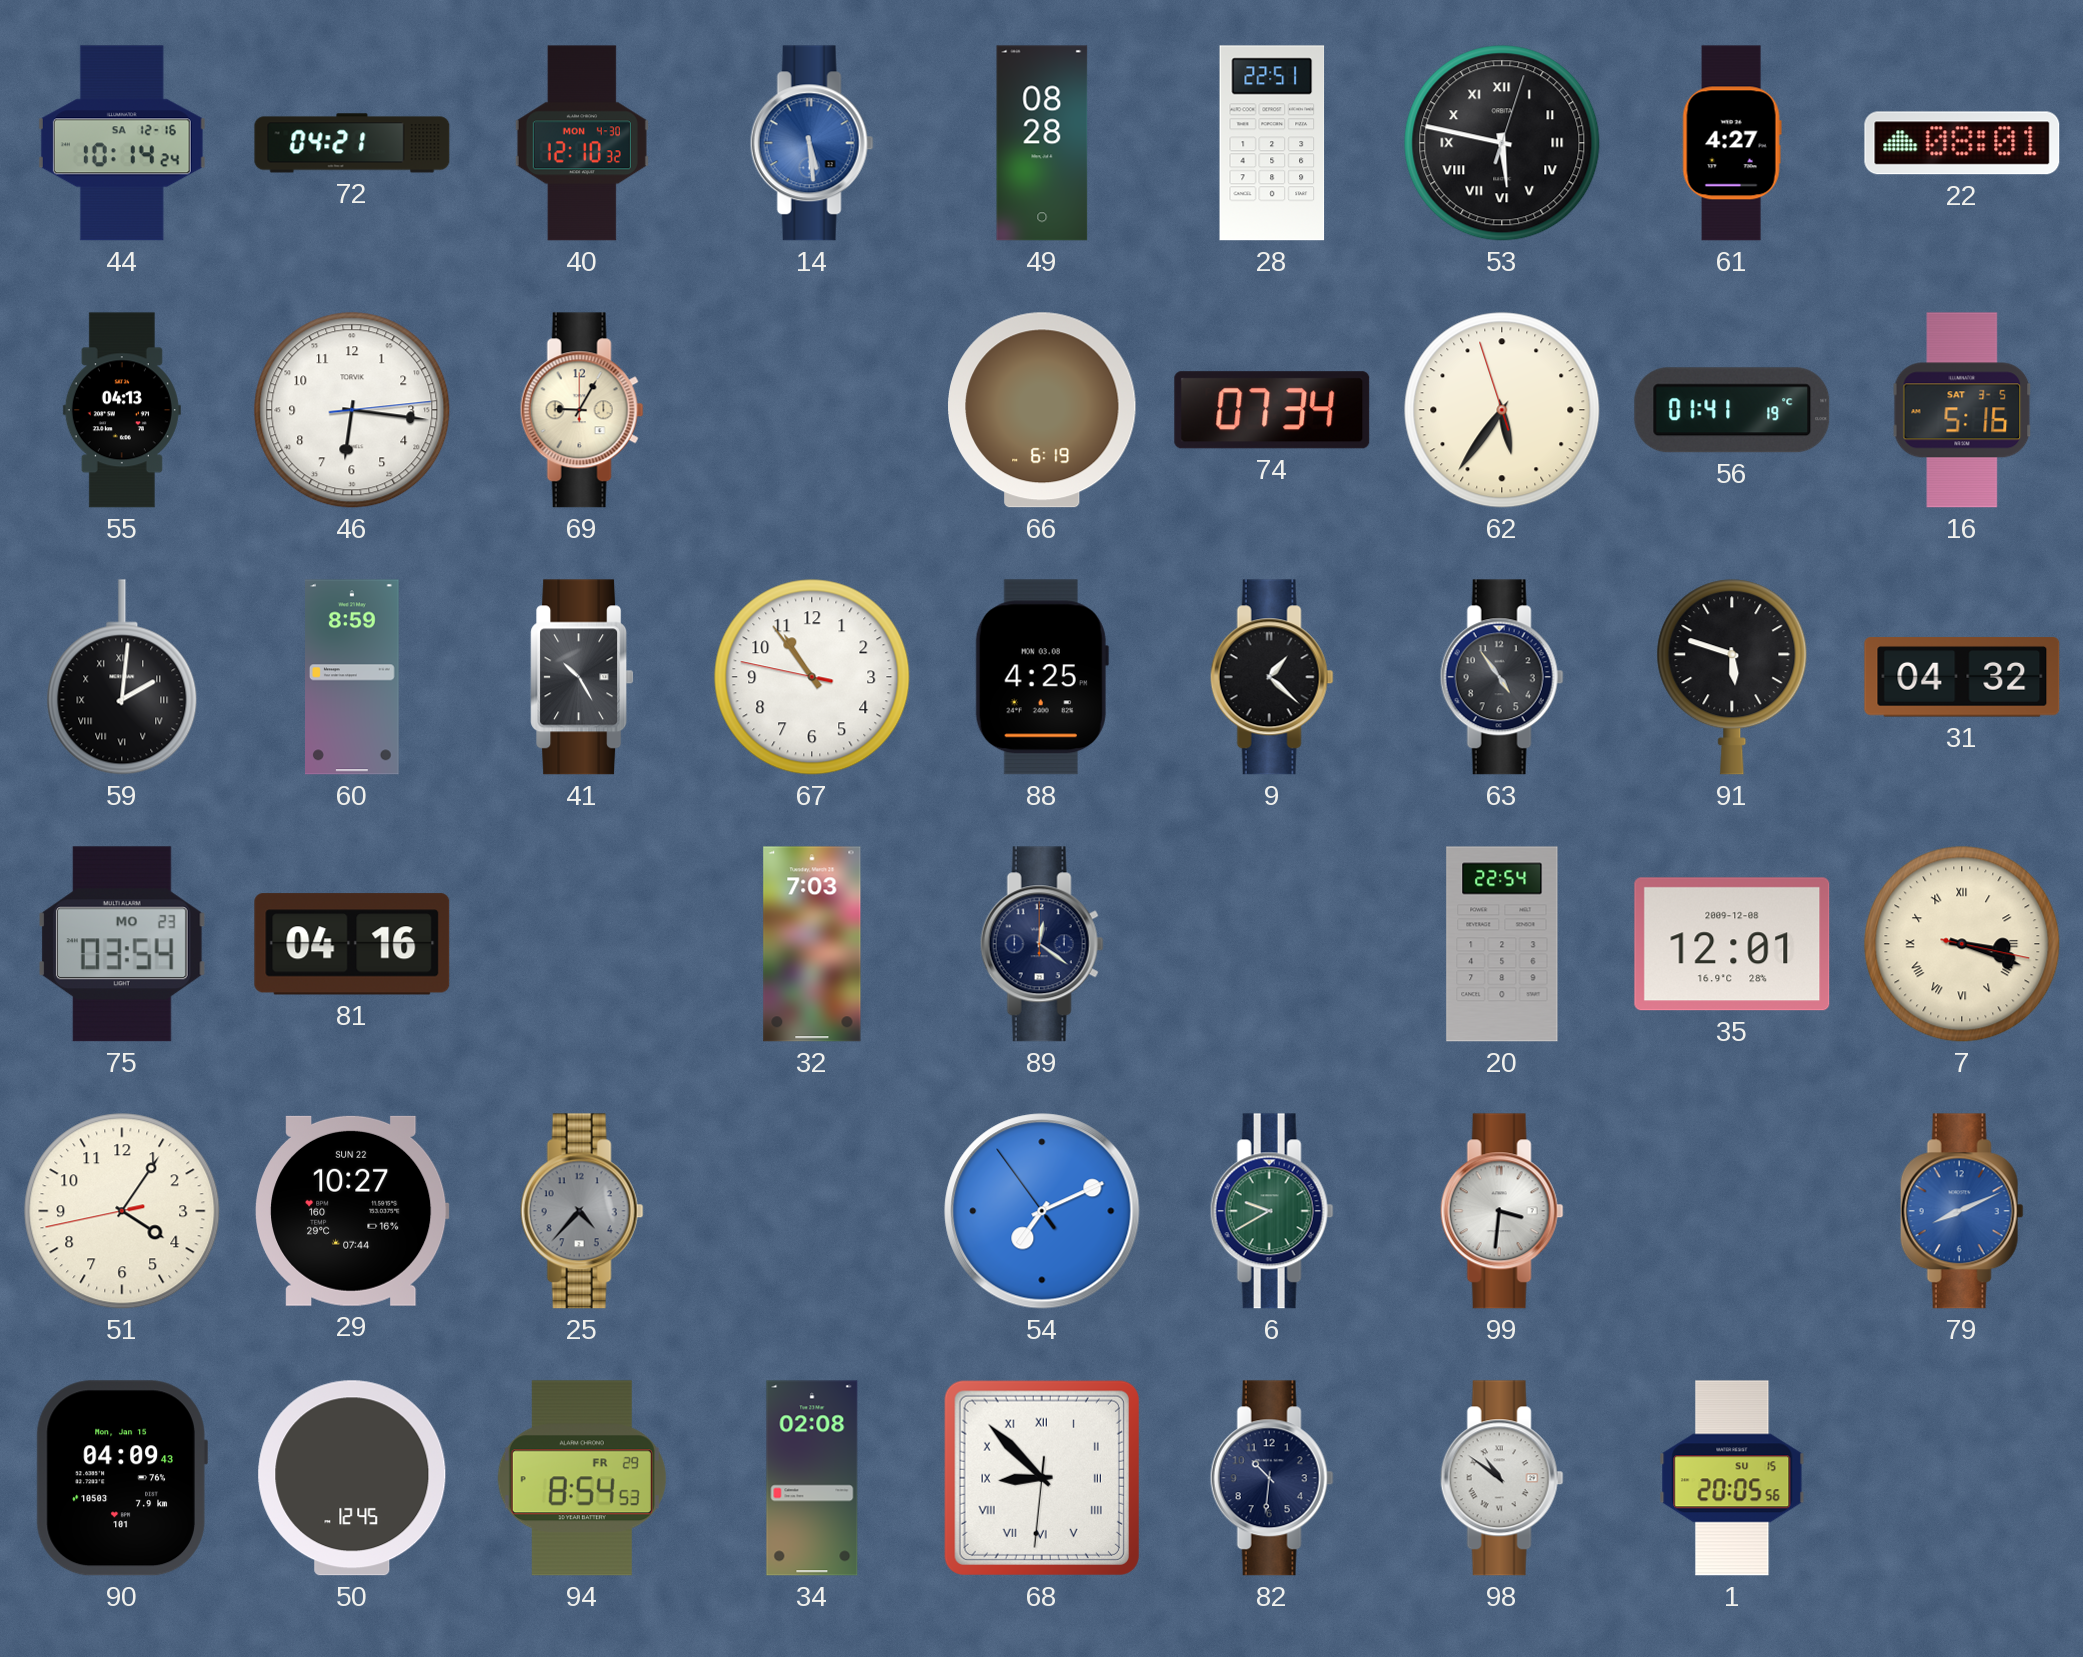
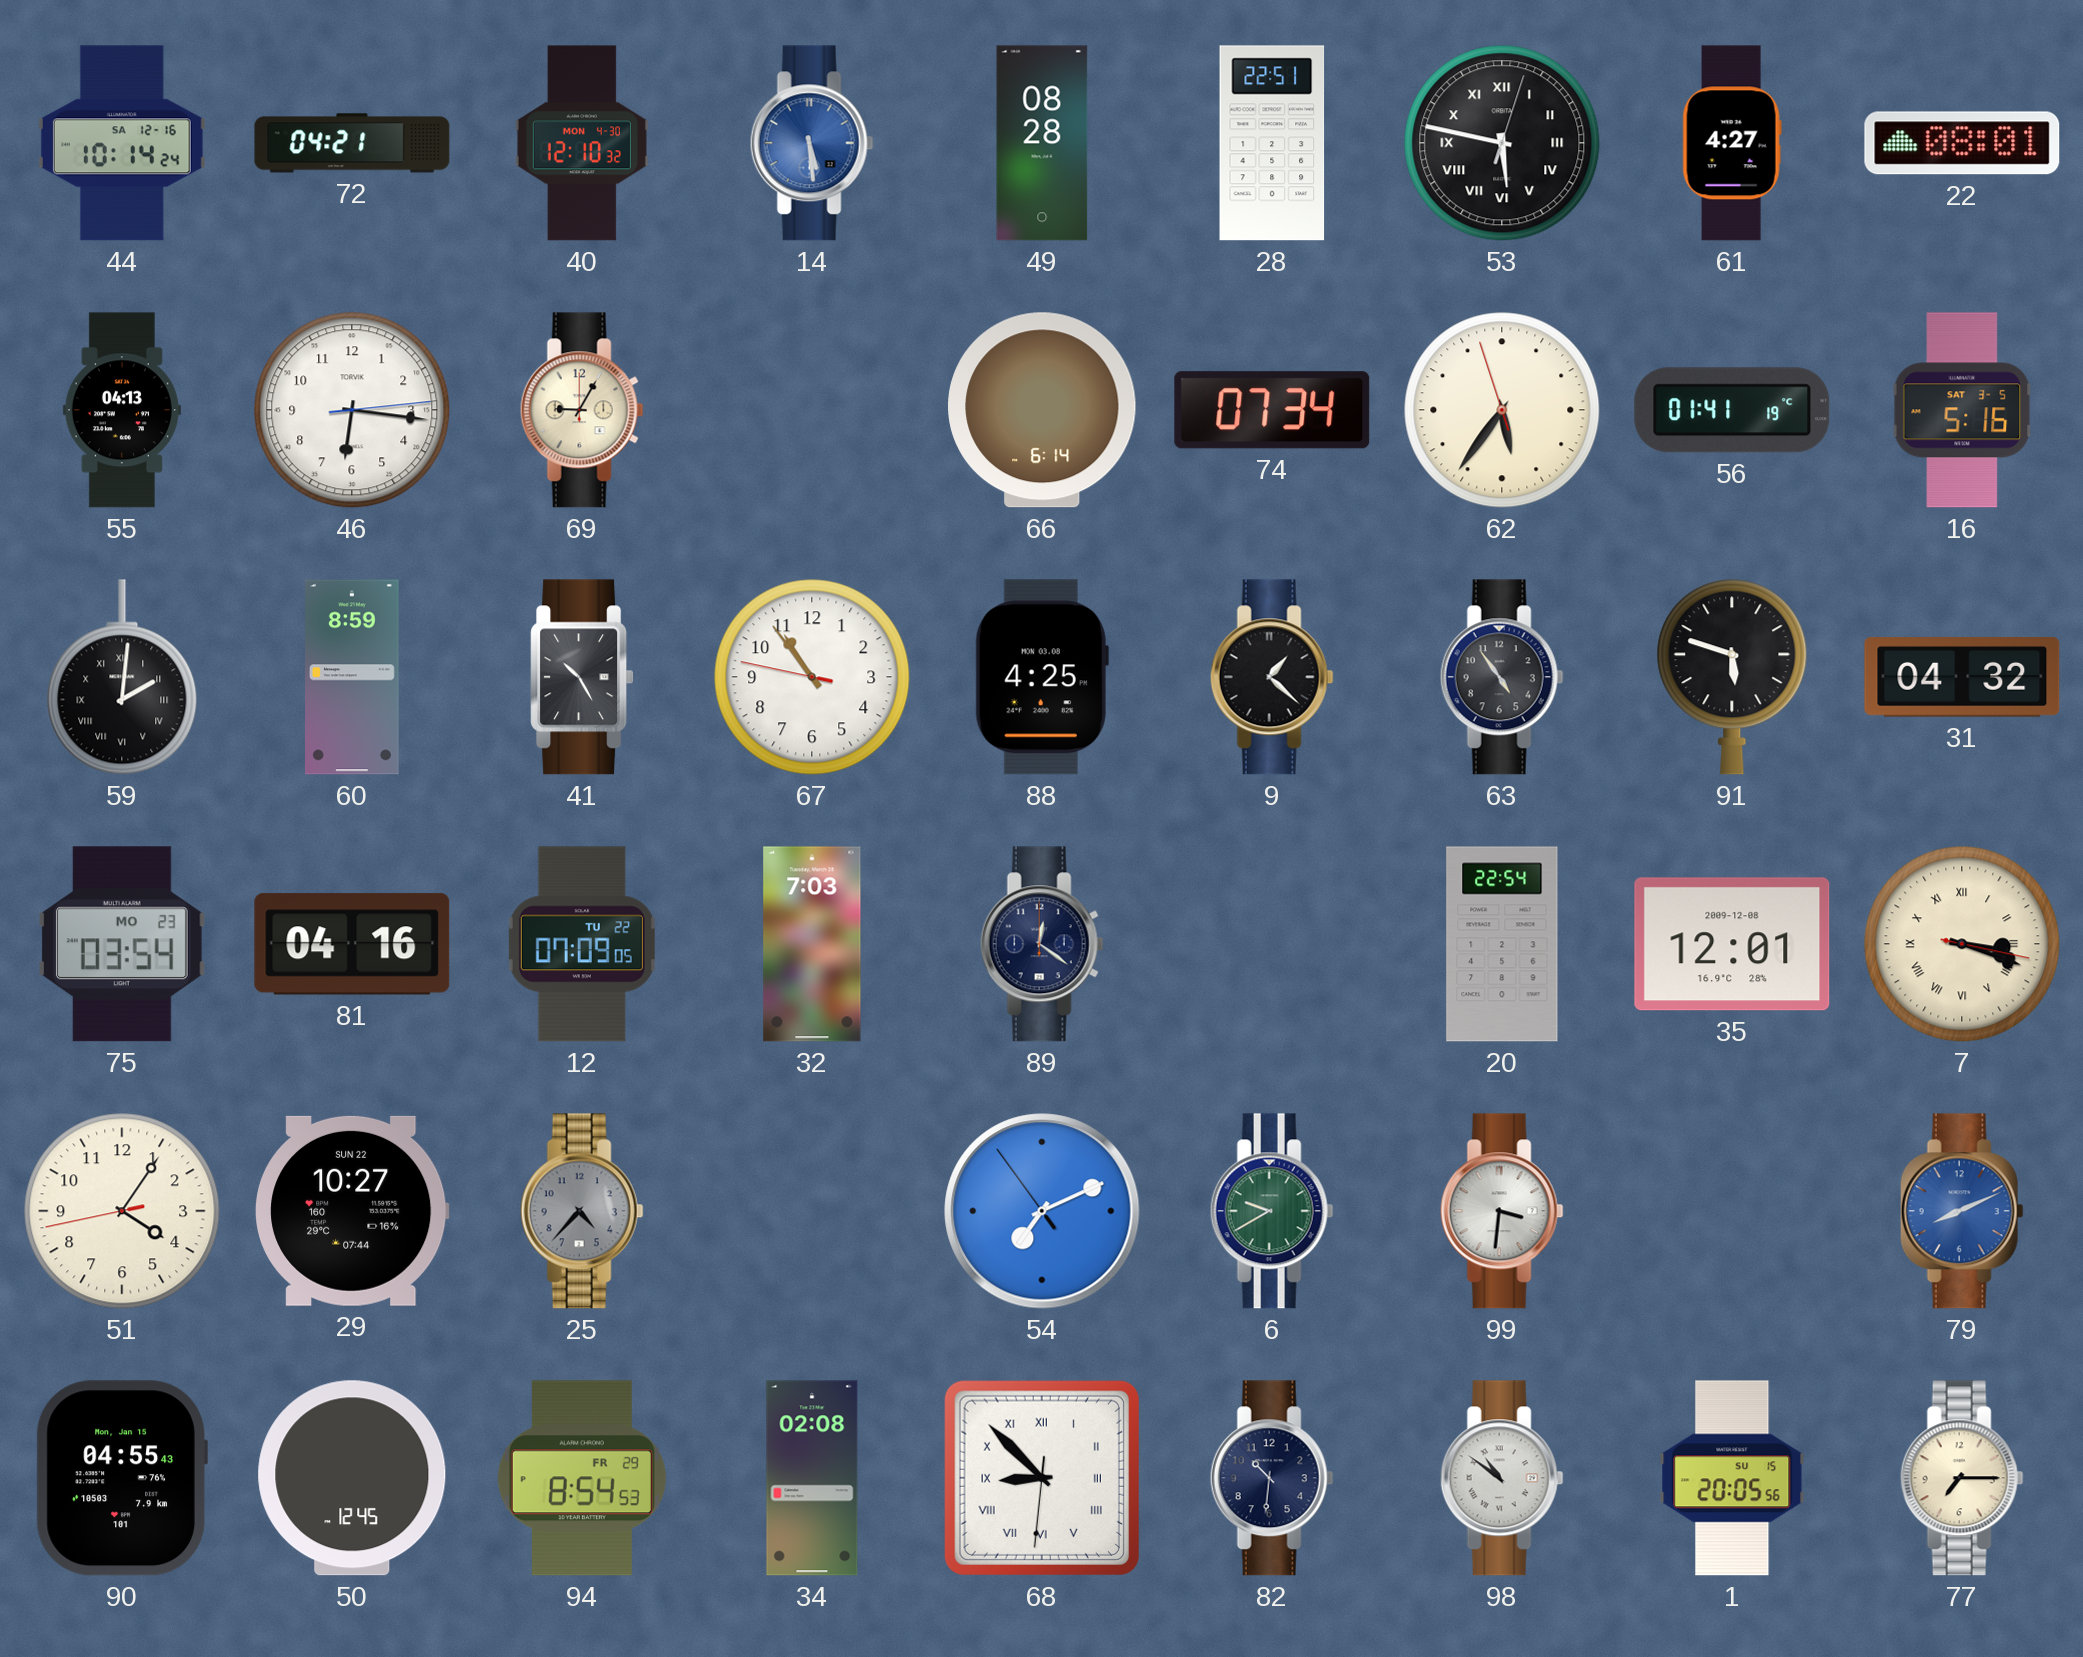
66: 6:19 -> 6:14 (1042, 410)
12: none -> 07:09 (582, 944)
90: 04:09 -> 04:55 (122, 1478)
77: none -> 7:15 (1962, 1478)
